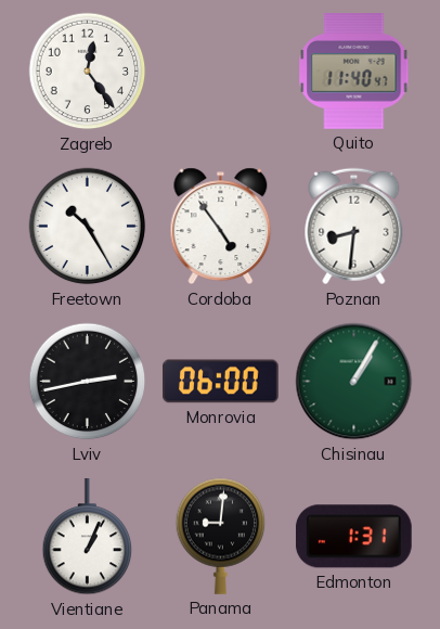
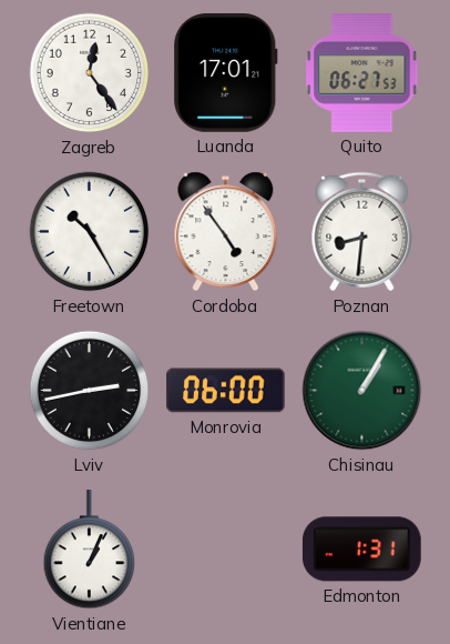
Luanda: none -> 17:01 (226, 73)
Quito: 11:40 -> 06:27 (362, 73)
Panama: 9:01 -> none (221, 536)
